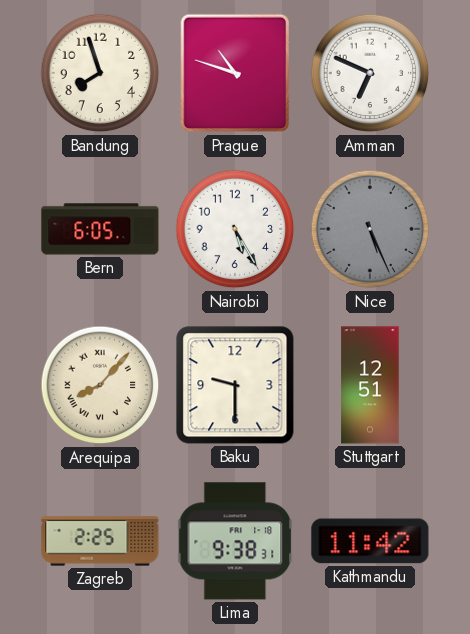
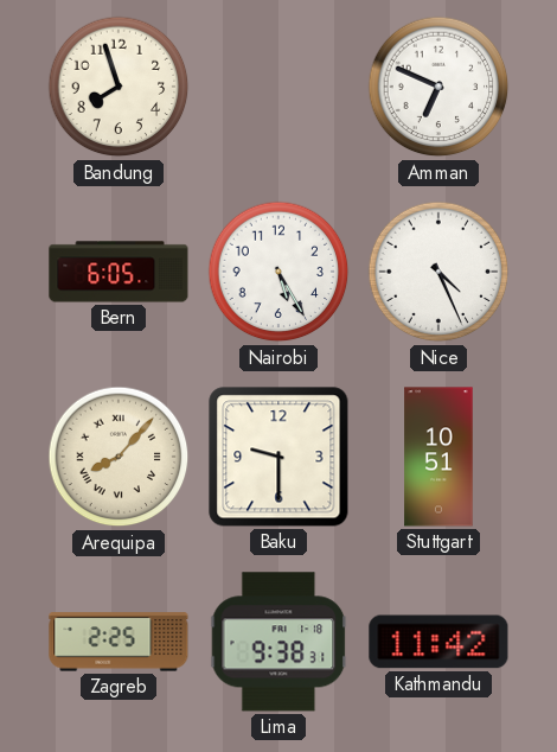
Prague: 10:48 -> none (235, 73)
Nice: 5:26 -> 4:26 (438, 272)
Nice dial: grey -> white (438, 272)
Stuttgart: 12:51 -> 10:51 (438, 457)
